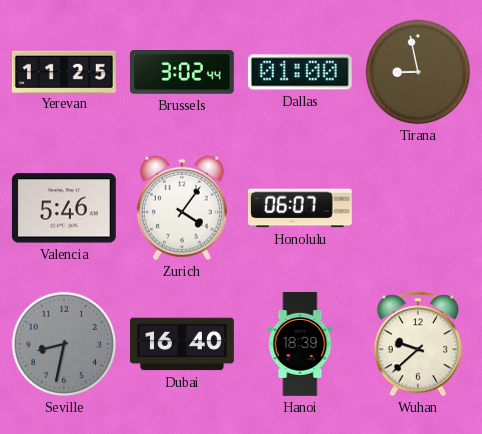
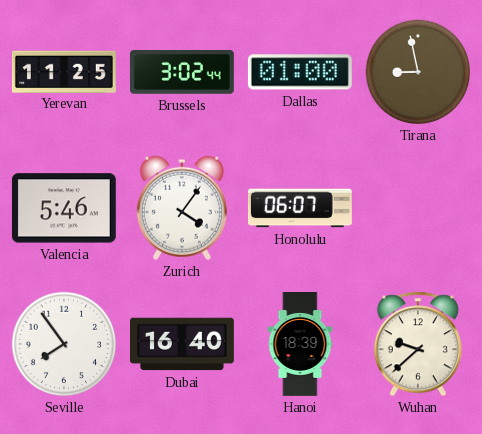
Seville: 8:32 -> 7:54 (64, 344)
Seville dial: grey -> white (64, 344)
